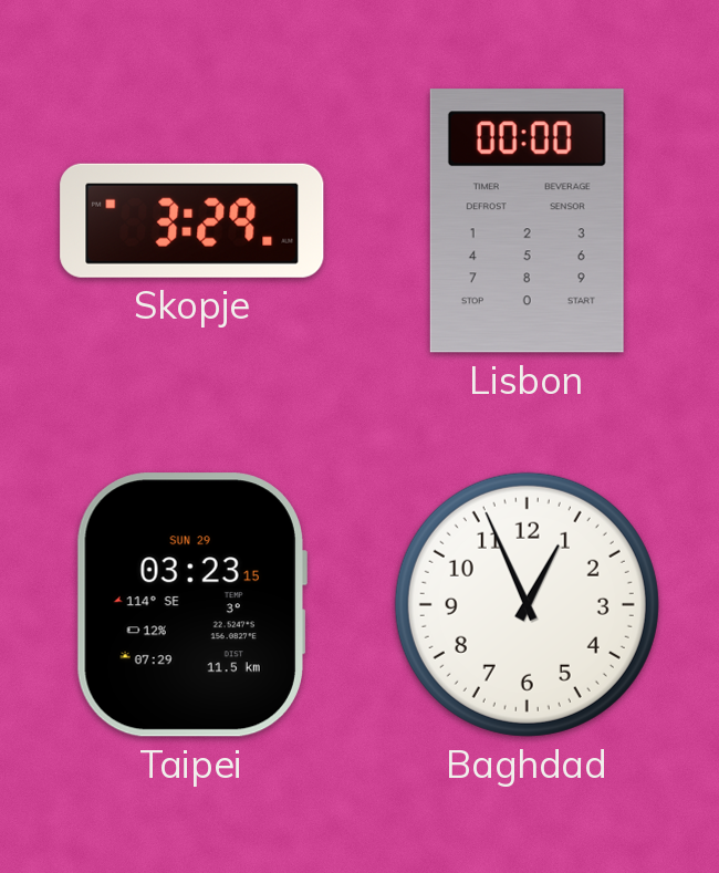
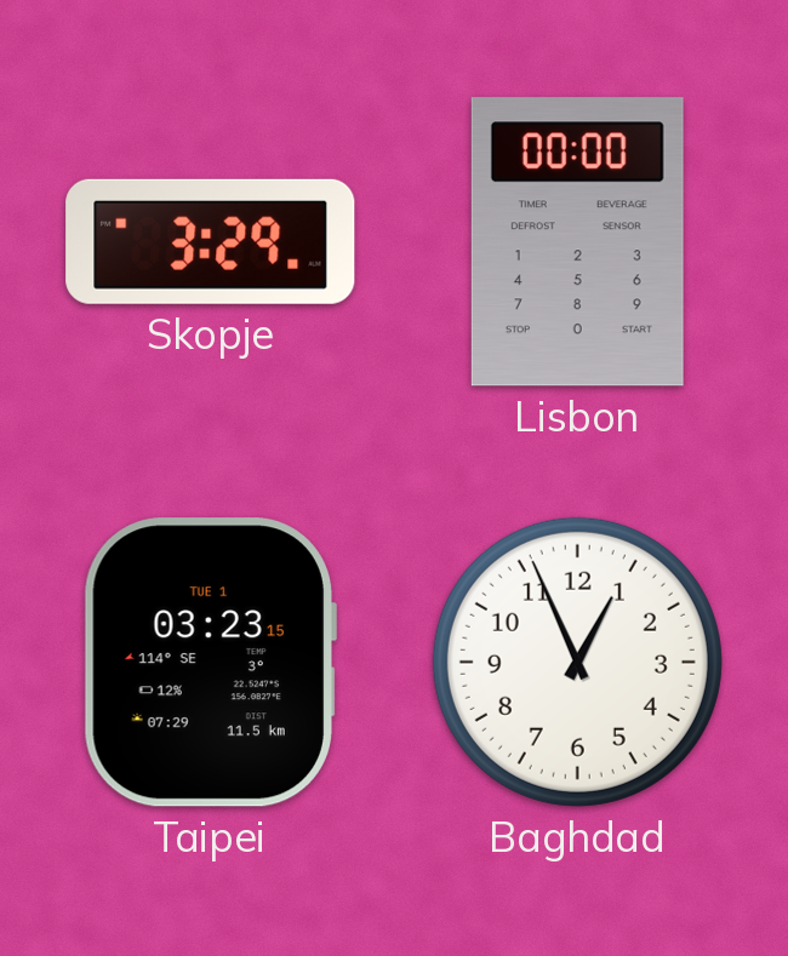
Taipei date: SUN 29 -> TUE 1 (210, 663)
